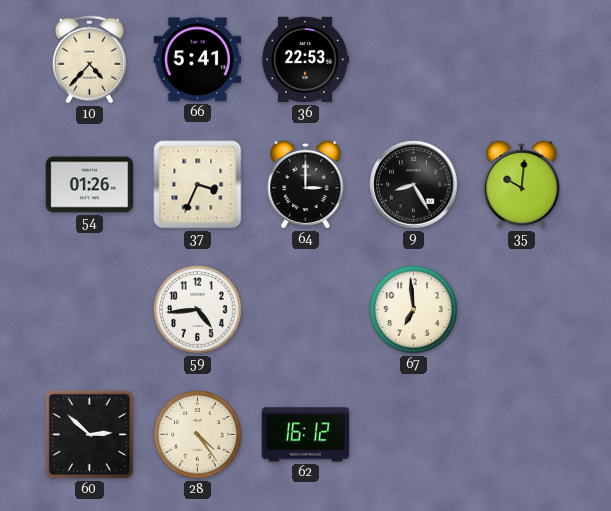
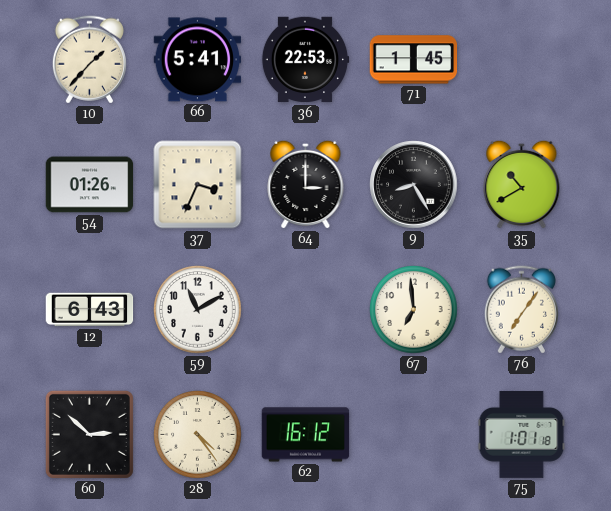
10: 4:37 -> 1:37 (89, 60)
71: none -> 1:45 (414, 60)
35: 10:01 -> 10:40 (522, 184)
12: none -> 6:43 (90, 310)
59: 4:44 -> 11:10 (198, 310)
76: none -> 7:06 (521, 310)
75: none -> 1:01 (522, 434)
